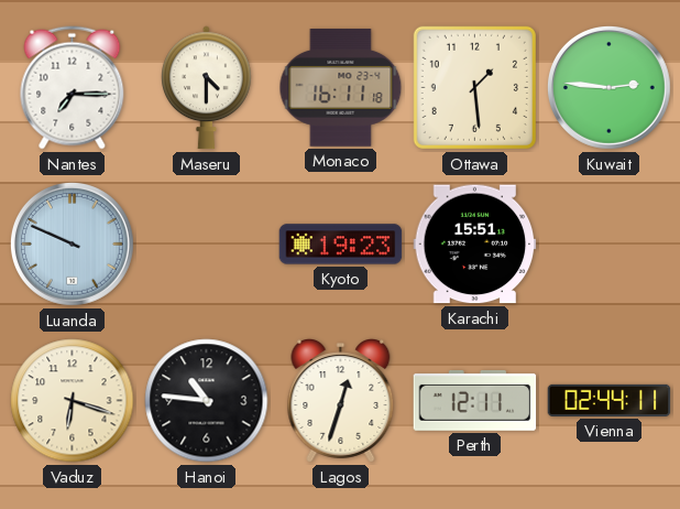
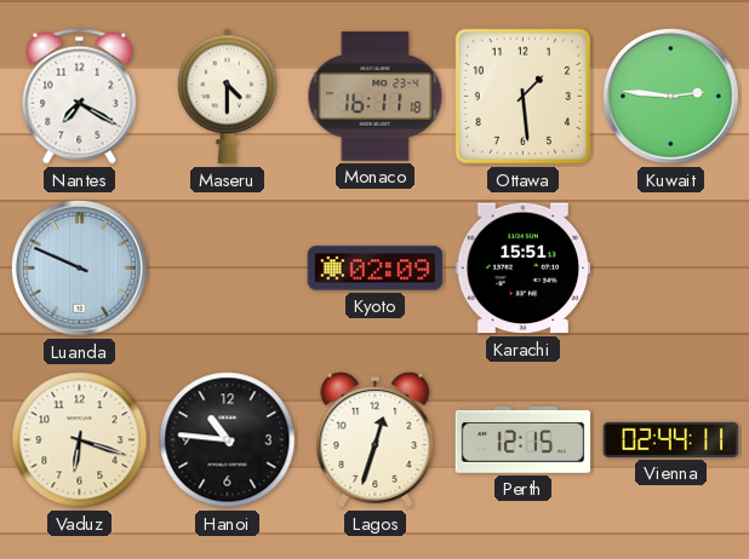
Nantes: 7:15 -> 7:20 (80, 97)
Kyoto: 19:23 -> 02:09 (376, 269)
Perth: 12:11 -> 12:15 (524, 439)
